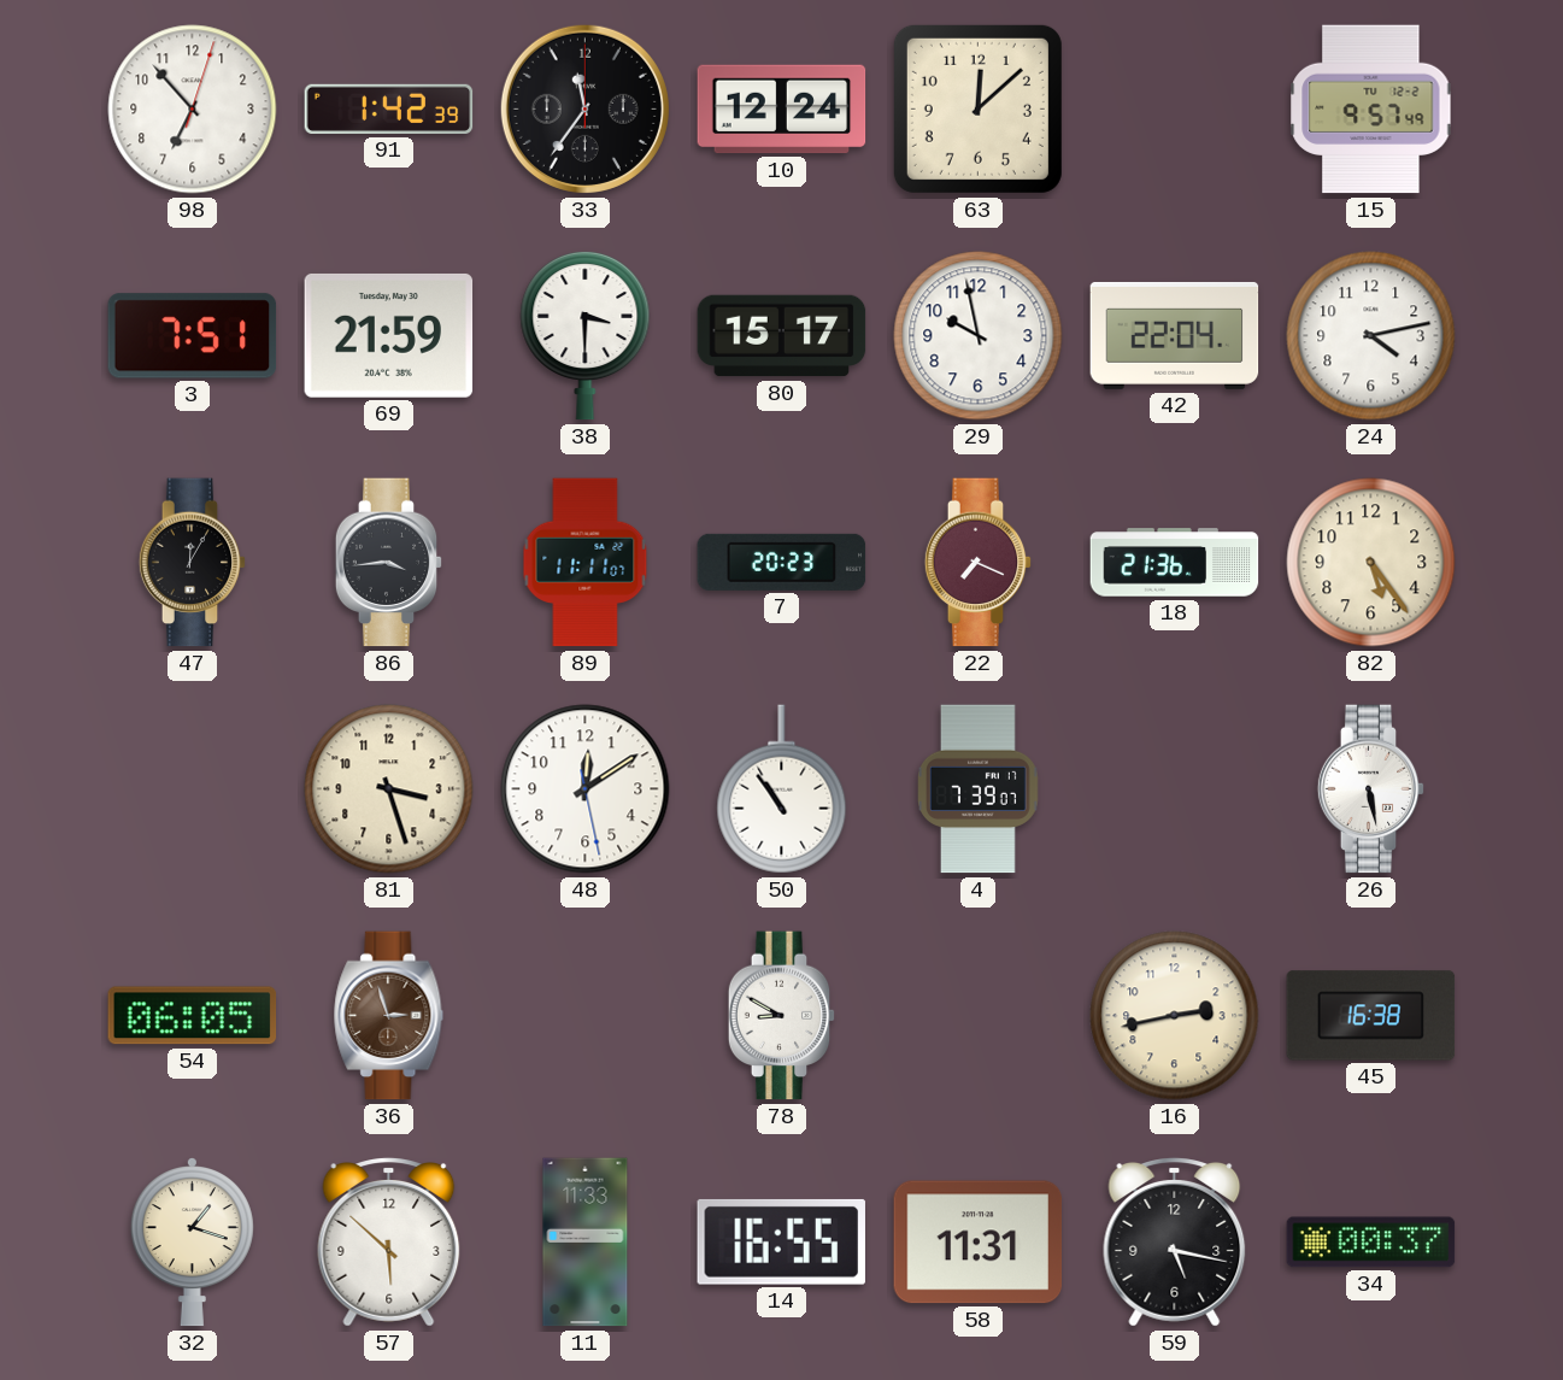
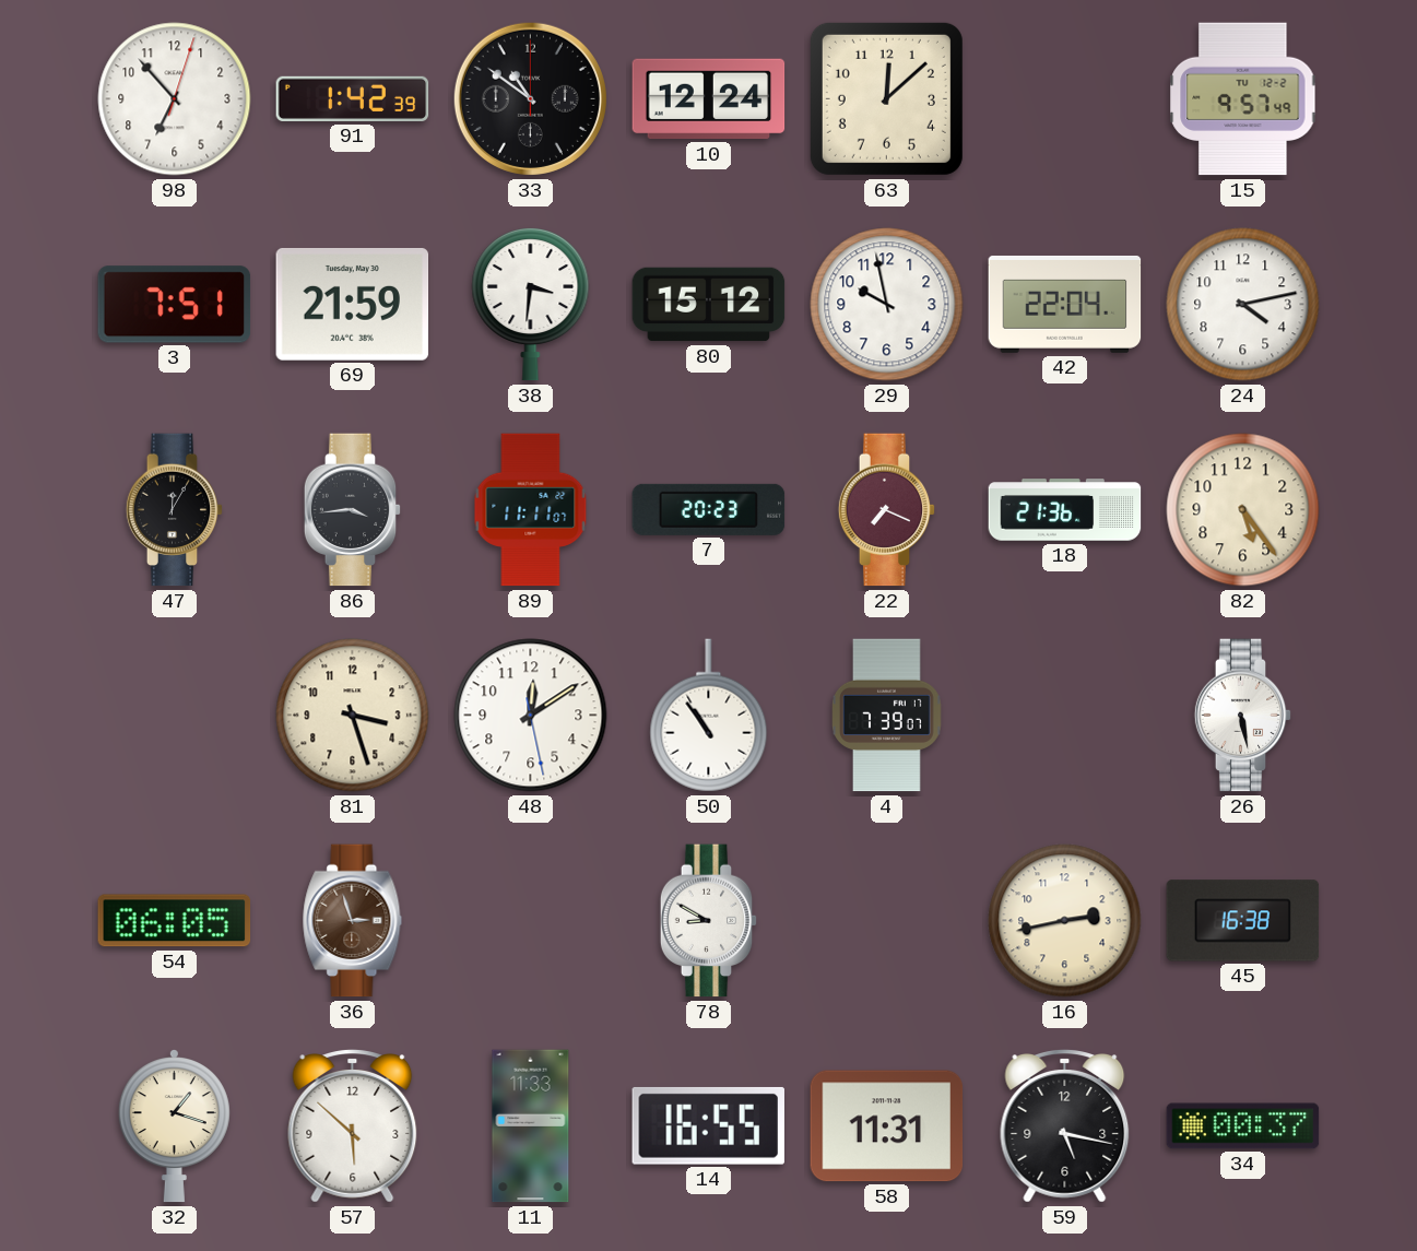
33: 11:36 -> 10:51 (530, 98)
38: 3:30 -> 3:31 (531, 304)
80: 15:17 -> 15:12 (709, 305)
